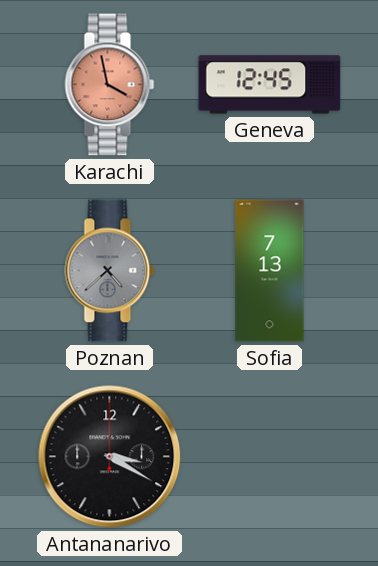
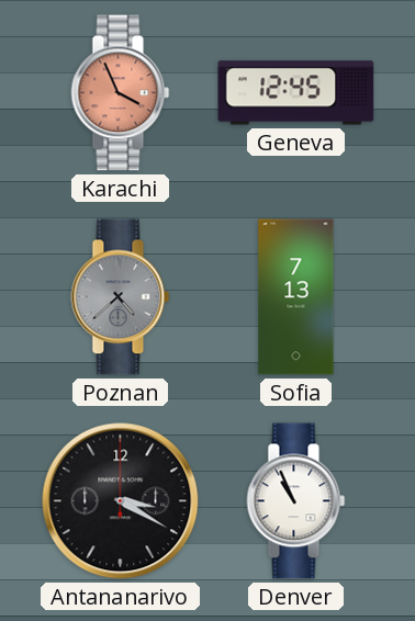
Karachi: 3:58 -> 3:56 (121, 93)
Denver: none -> 10:56 (296, 501)
